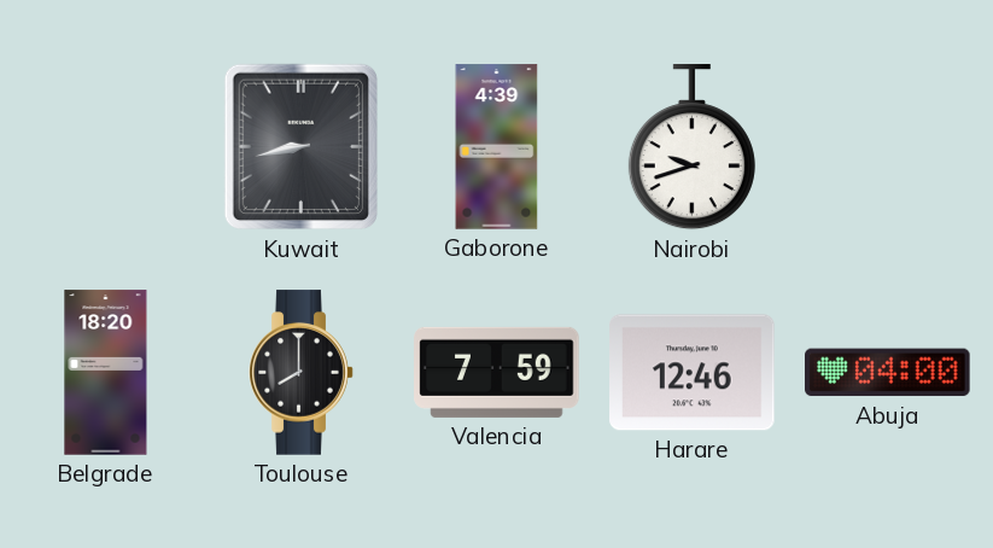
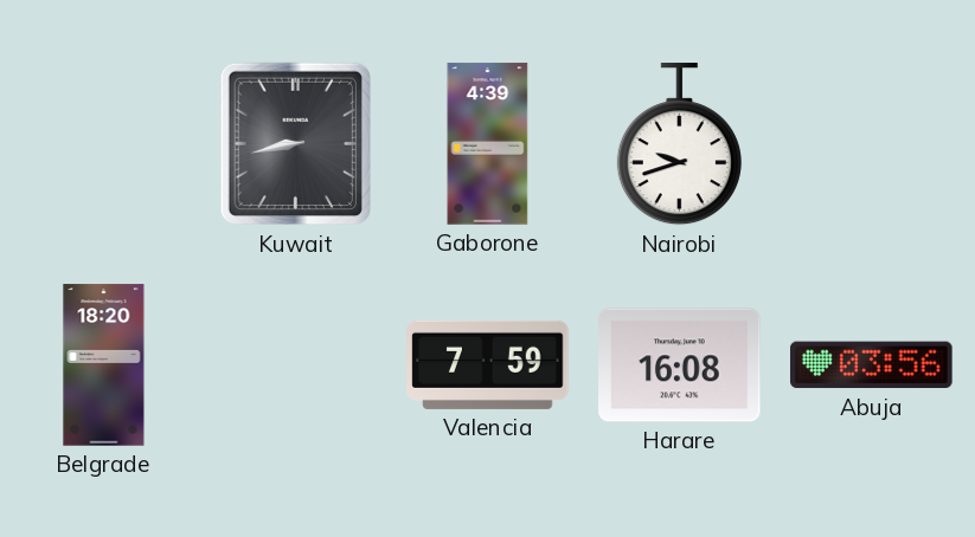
Toulouse: 8:00 -> none (302, 373)
Harare: 12:46 -> 16:08 (680, 365)
Abuja: 04:00 -> 03:56 (872, 365)
